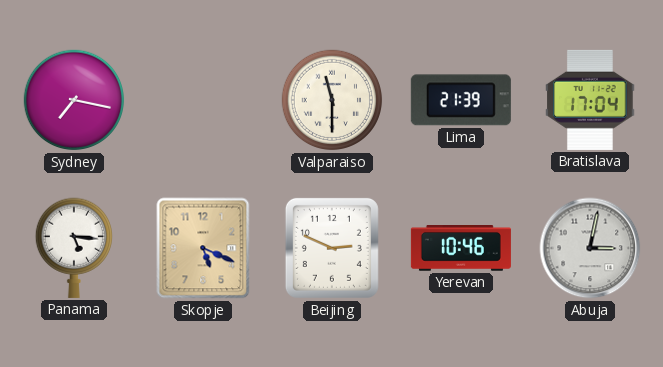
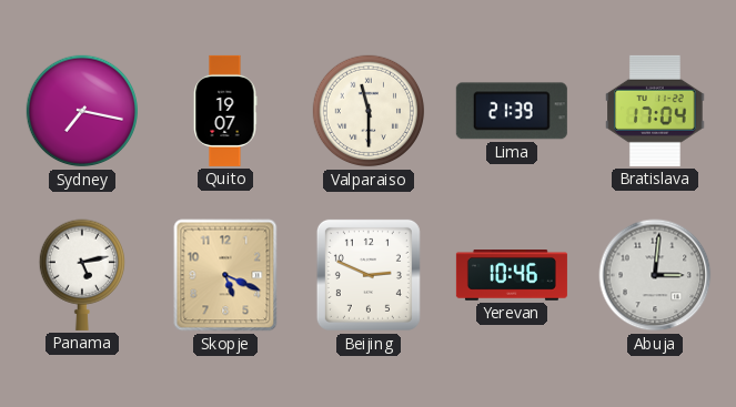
Quito: none -> 19:07 (225, 111)
Panama: 5:16 -> 5:13 (81, 275)
Abuja: 3:02 -> 3:01 (655, 275)
